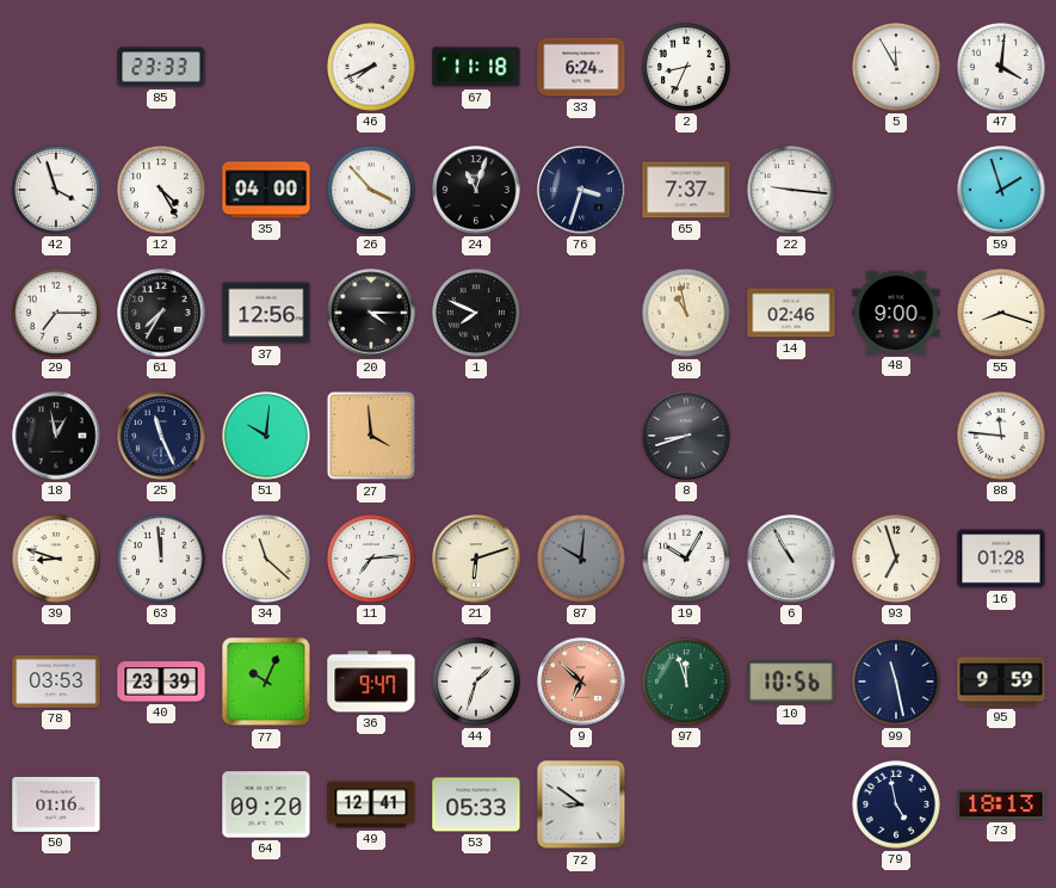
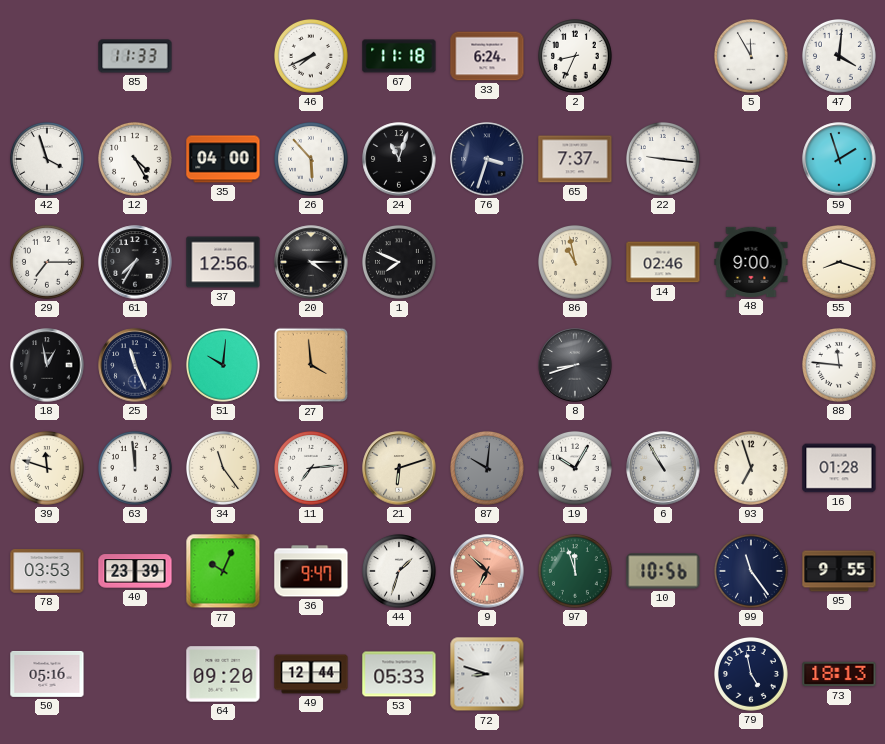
85: 23:33 -> 11:33 (135, 56)
26: 3:53 -> 5:53 (312, 160)
39: 8:48 -> 11:48 (48, 469)
34: 11:22 -> 11:24 (224, 469)
99: 11:28 -> 11:24 (752, 572)
95: 9:59 -> 9:55 (839, 571)
50: 01:16 -> 05:16 (47, 674)
49: 12:41 -> 12:44 (311, 674)
72: 8:51 -> 8:48 (487, 674)
